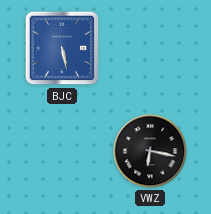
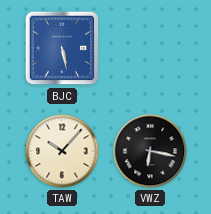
TAW: none -> 10:07 (62, 151)
